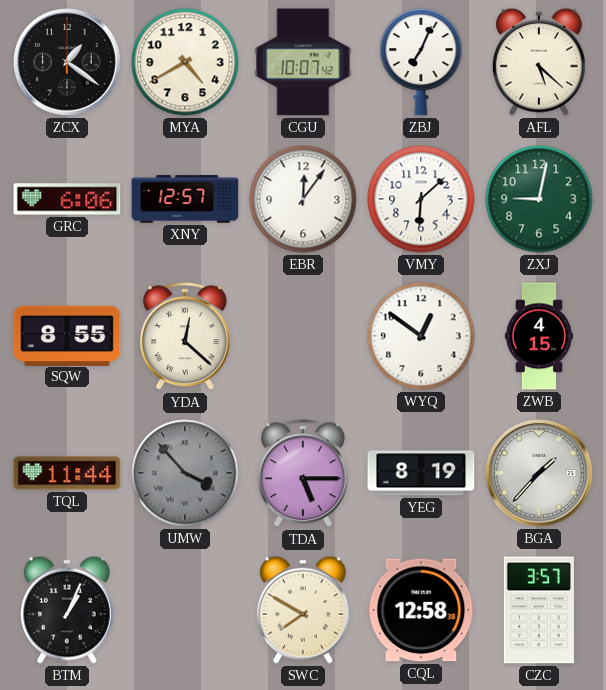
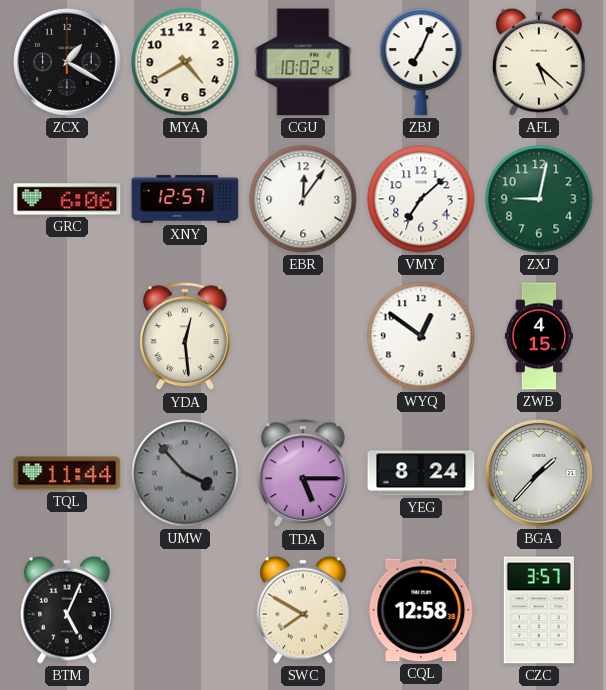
ZCX: 1:21 -> 1:20 (67, 62)
CGU: 10:07 -> 10:02 (303, 62)
VMY: 6:08 -> 7:08 (421, 199)
SQW: 8:55 -> none (67, 335)
YDA: 12:22 -> 12:29 (185, 337)
YEG: 8:19 -> 8:24 (421, 473)
BTM: 1:04 -> 5:04 (67, 610)
